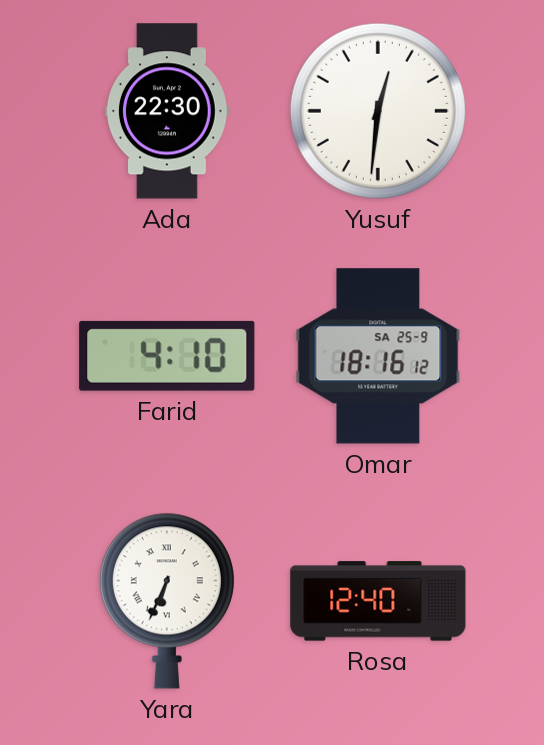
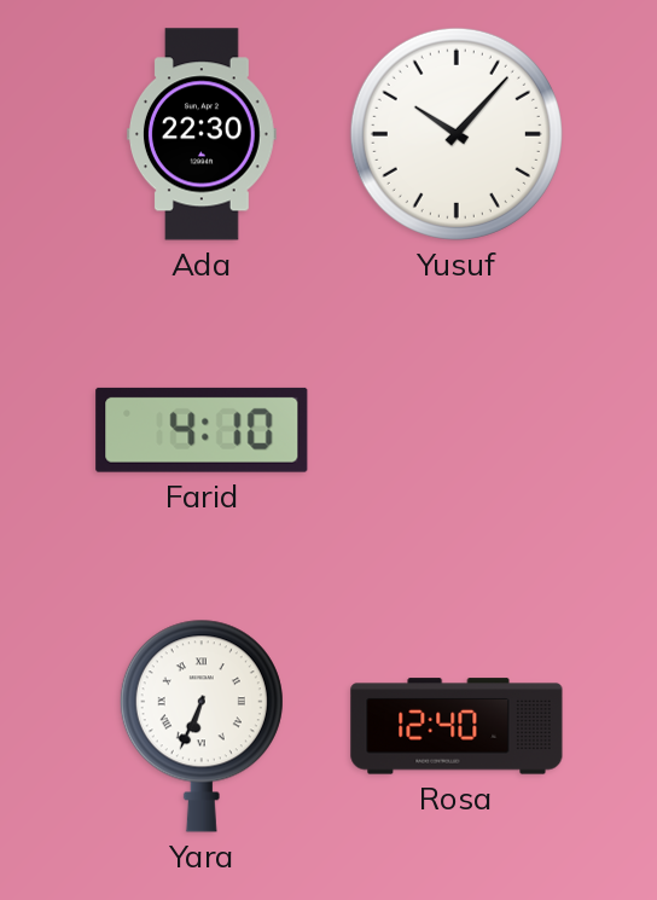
Yusuf: 12:31 -> 10:07 (457, 134)
Omar: 18:16 -> none (378, 356)
